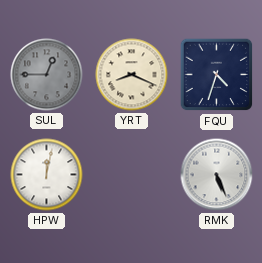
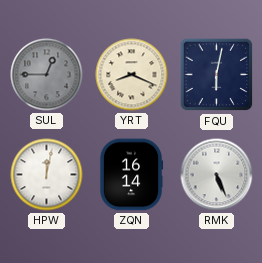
FQU: 4:33 -> 6:02 (217, 75)
ZQN: none -> 16:14 (131, 175)
